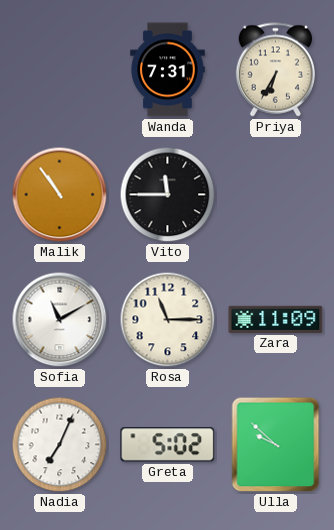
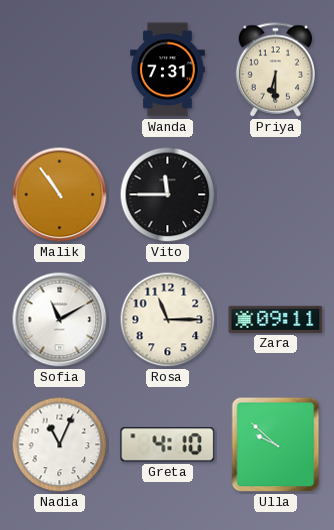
Priya: 6:35 -> 6:30 (275, 70)
Zara: 11:09 -> 09:11 (276, 319)
Nadia: 7:04 -> 11:04 (60, 445)
Greta: 5:02 -> 4:10 (168, 445)
